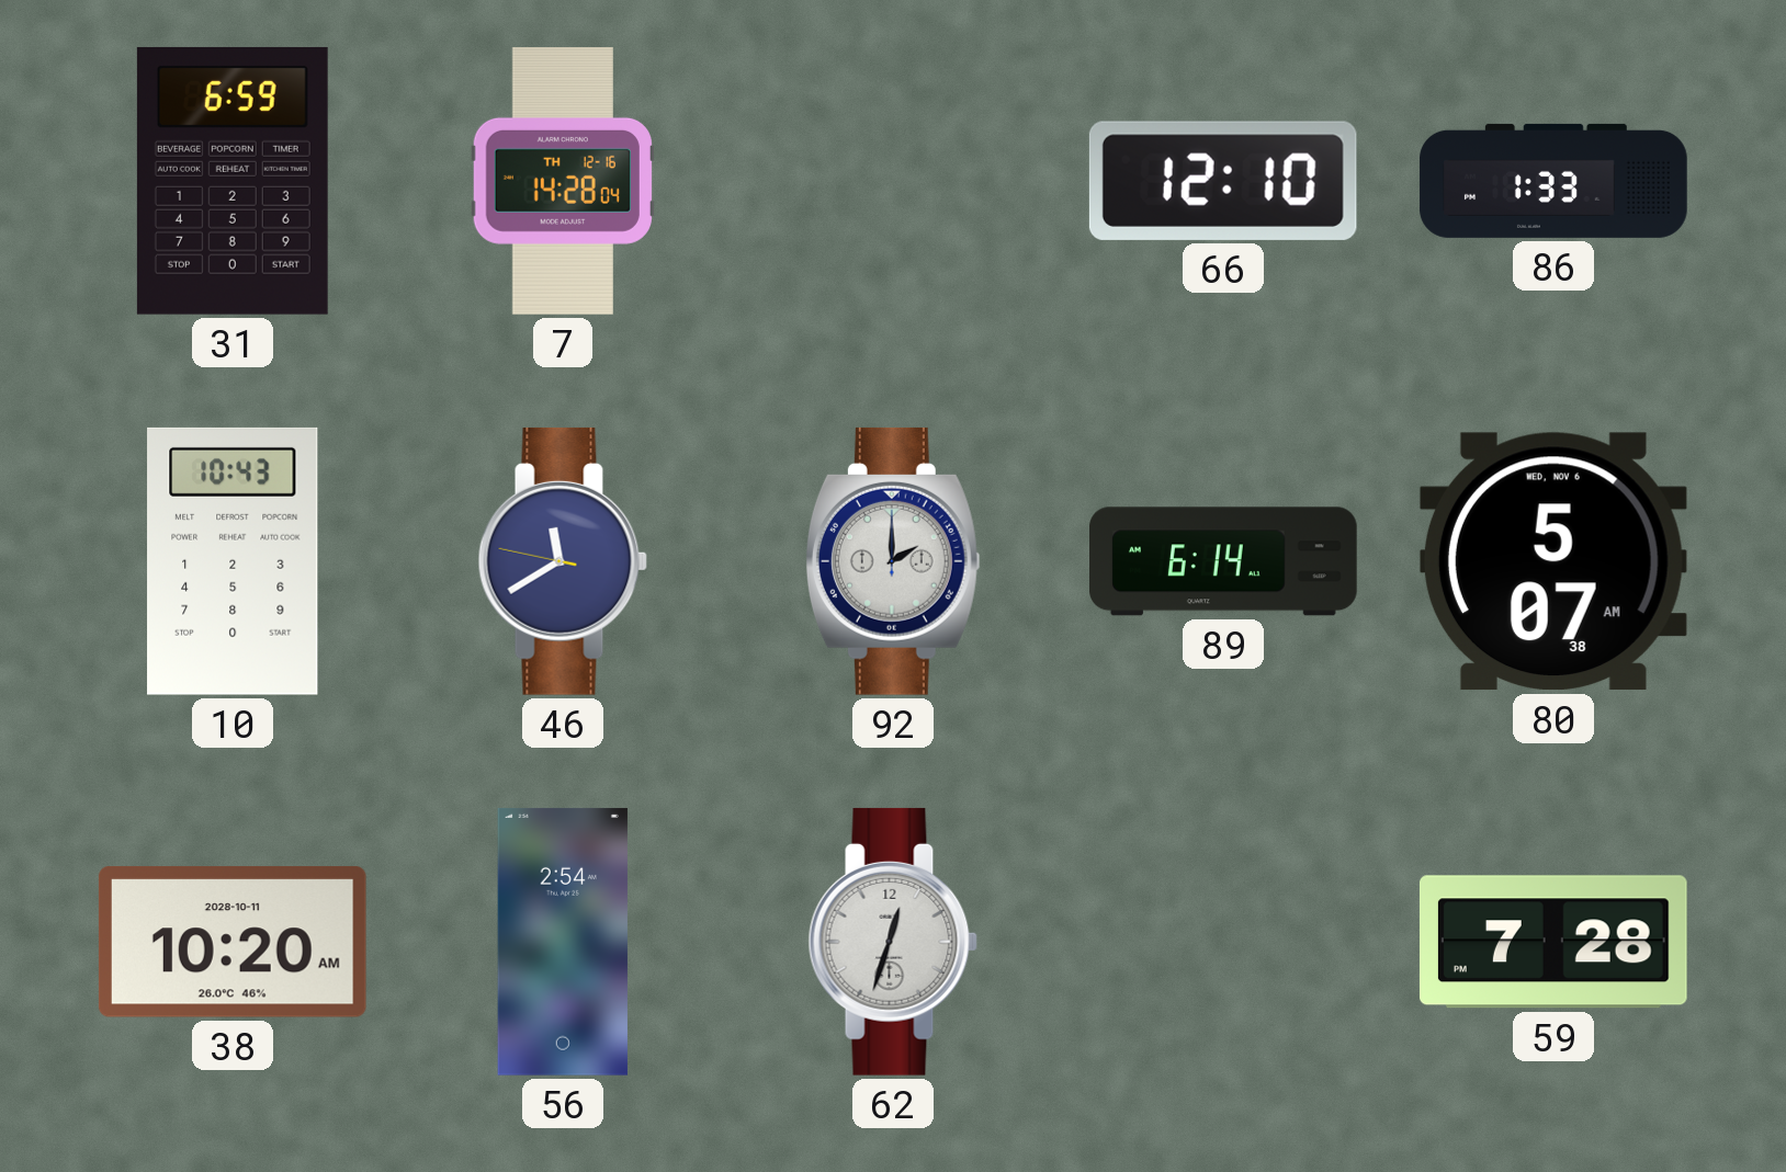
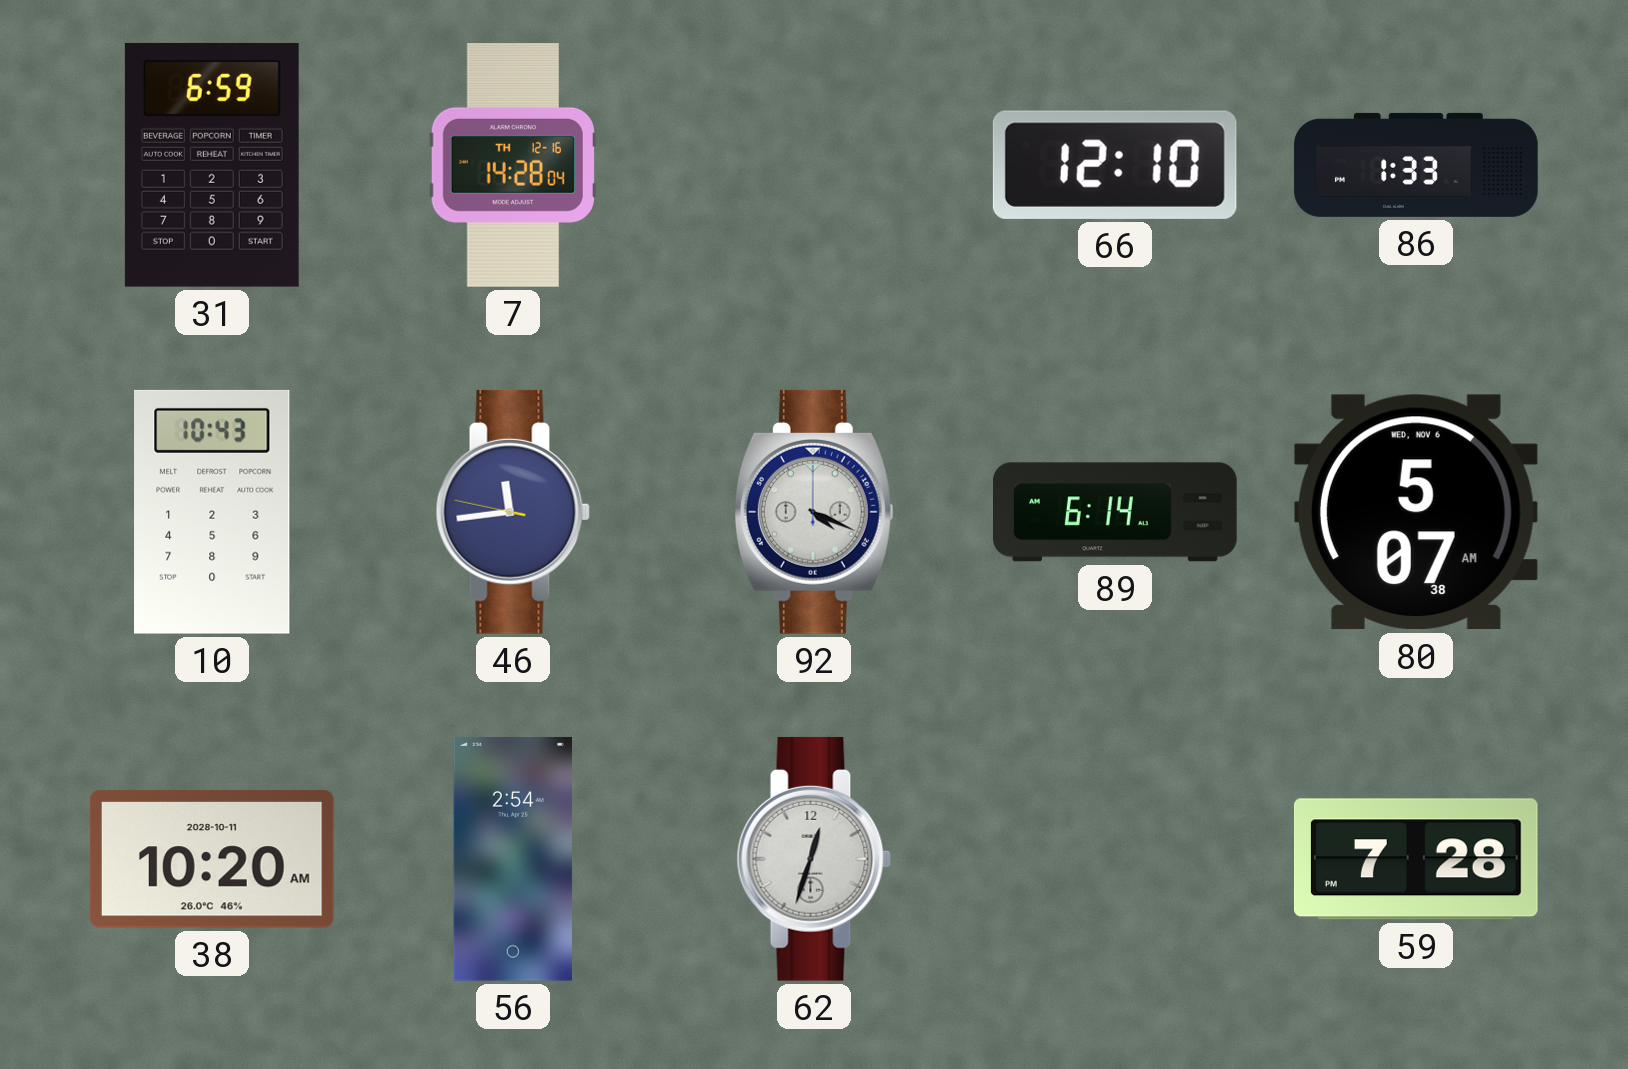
46: 11:39 -> 11:43 (513, 512)
92: 2:00 -> 4:19 (814, 512)
